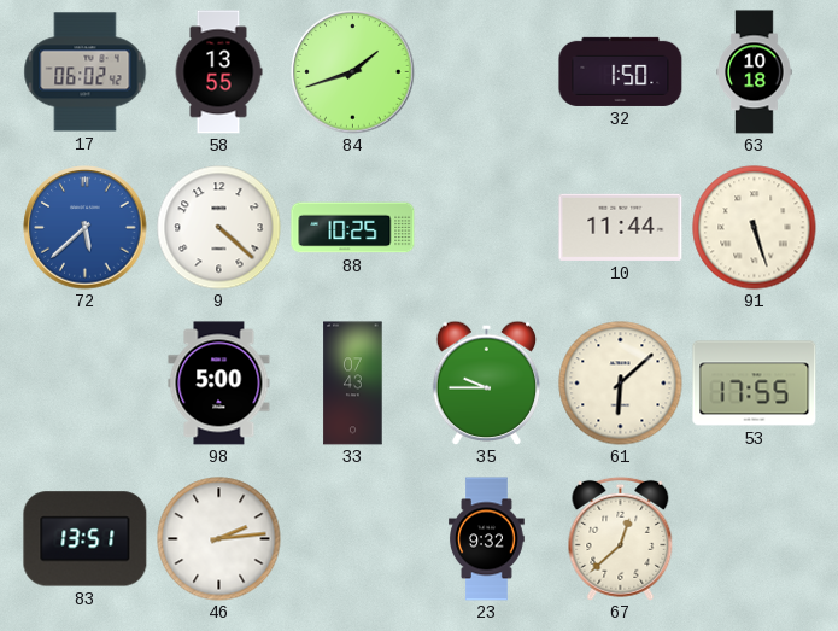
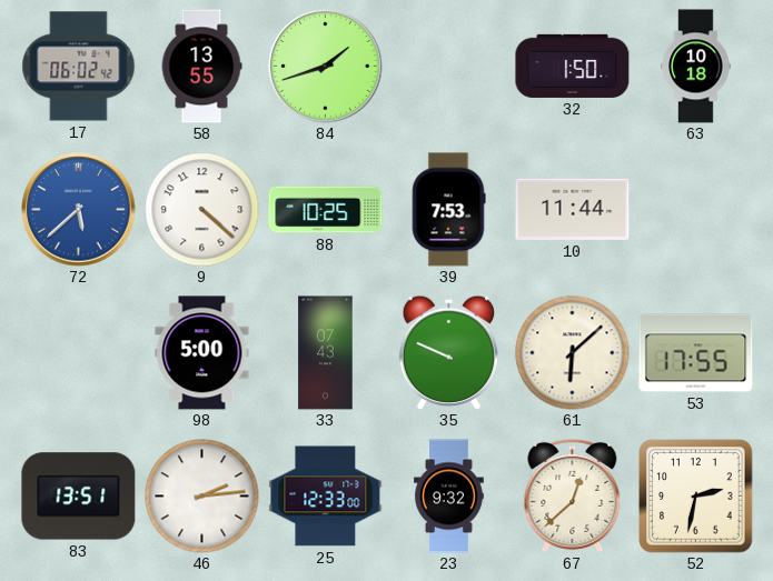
39: none -> 7:53 (448, 210)
91: 5:27 -> none (755, 228)
35: 9:45 -> 9:49 (449, 352)
25: none -> 12:33 (326, 497)
52: none -> 2:32 (696, 497)
